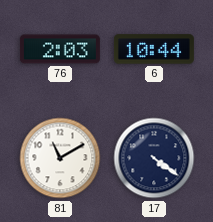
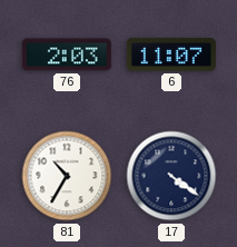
6: 10:44 -> 11:07 (171, 55)
81: 11:10 -> 10:35 (67, 176)
